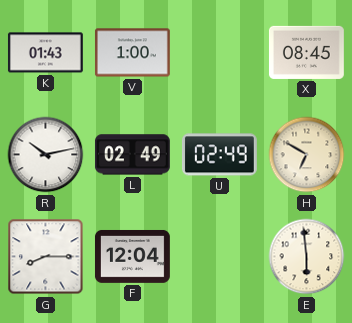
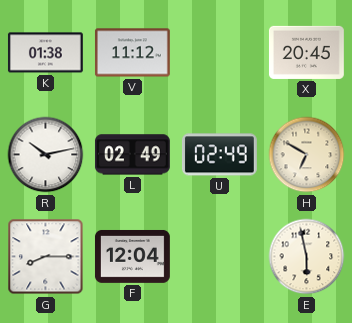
K: 01:43 -> 01:38 (46, 53)
V: 1:00 -> 11:12 (132, 53)
X: 08:45 -> 20:45 (306, 52)
E: 5:59 -> 5:58 (307, 257)
